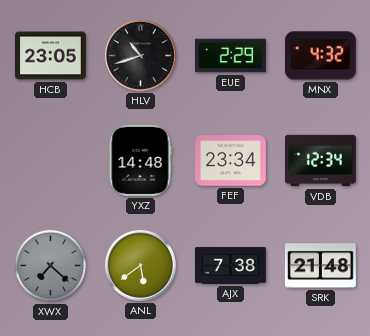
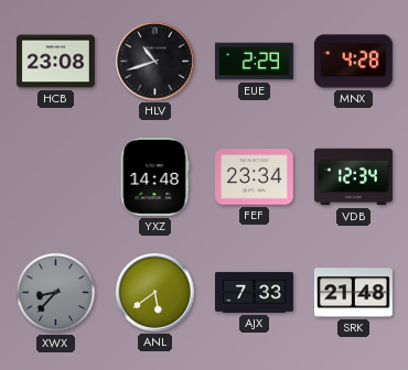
HCB: 23:05 -> 23:08 (56, 62)
MNX: 4:32 -> 4:28 (353, 62)
XWX: 7:22 -> 8:37 (56, 293)
AJX: 7:38 -> 7:33 (255, 293)
